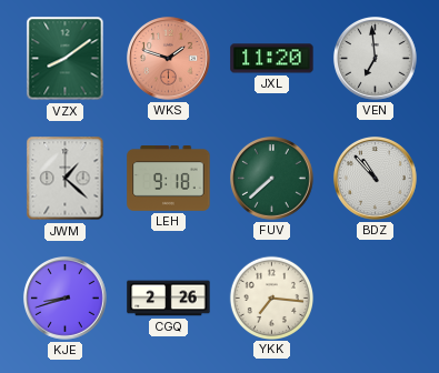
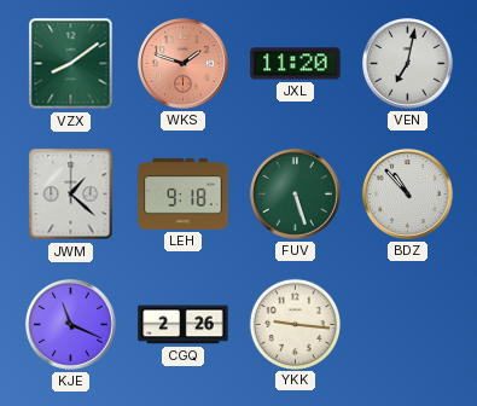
VEN: 6:59 -> 7:02 (408, 64)
FUV: 7:38 -> 5:27 (296, 195)
KJE: 8:42 -> 11:19 (71, 325)
YKK: 7:16 -> 9:16 (295, 324)
